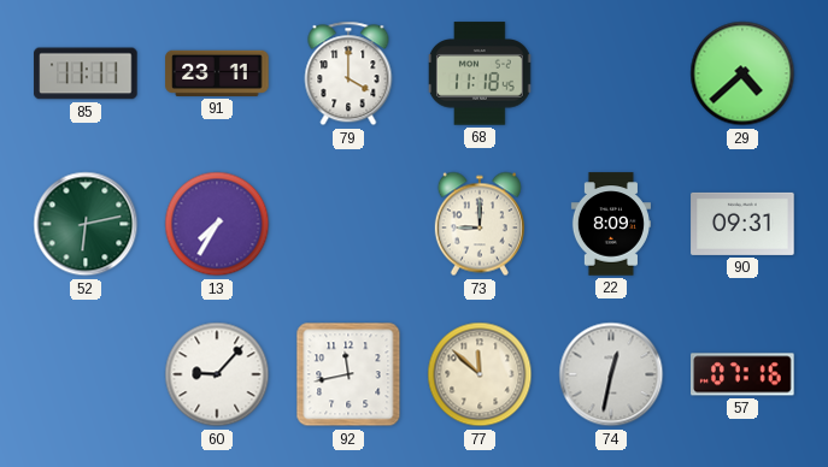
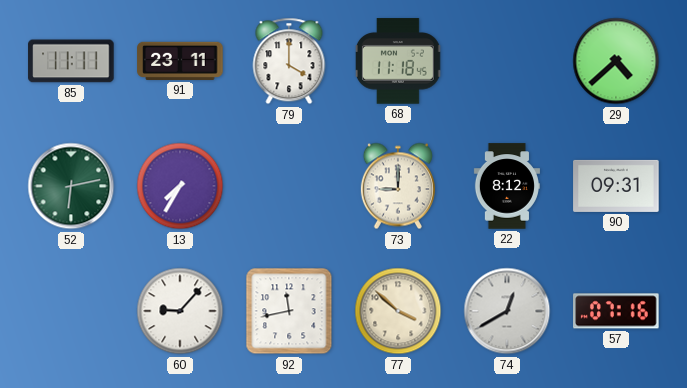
22: 8:09 -> 8:12 (507, 186)
77: 11:52 -> 3:52 (398, 311)
74: 12:32 -> 12:40 (507, 311)
